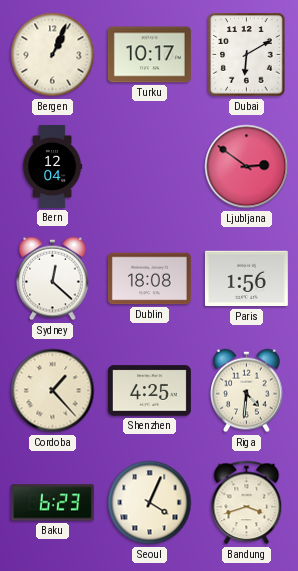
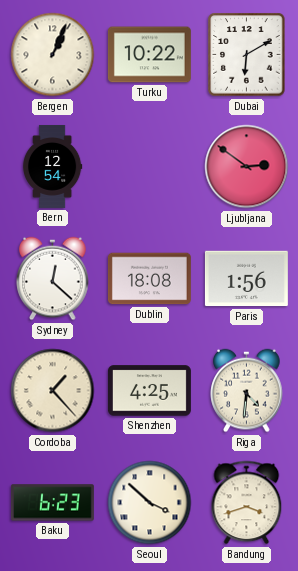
Turku: 10:17 -> 10:22 (149, 55)
Bern: 12:04 -> 12:54 (52, 166)
Seoul: 4:04 -> 3:52 (150, 503)
